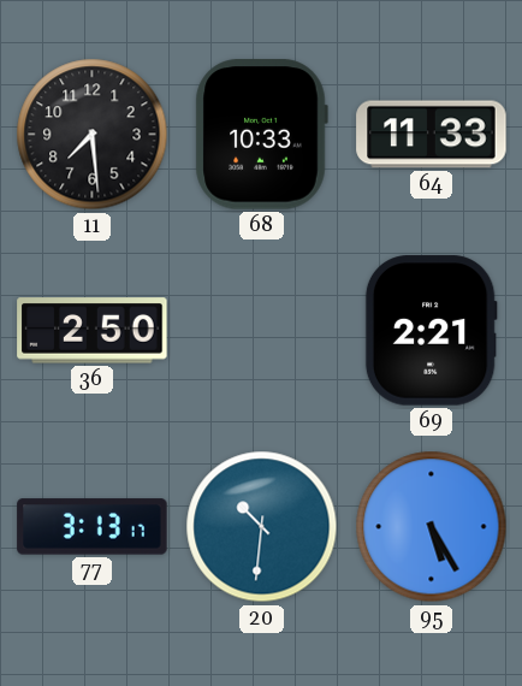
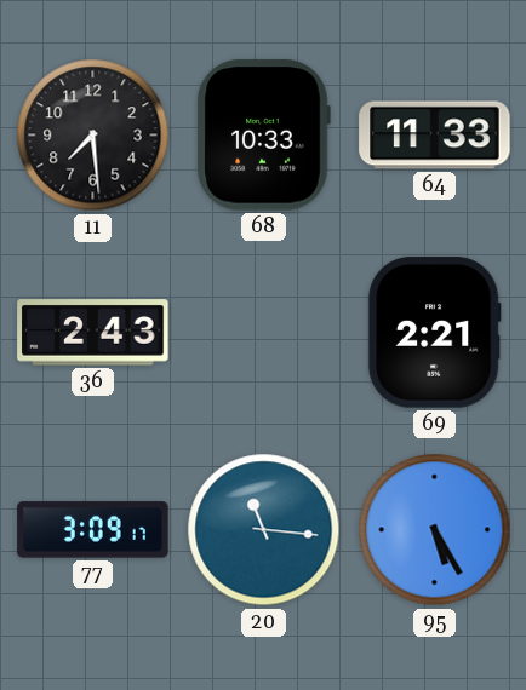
36: 2:50 -> 2:43 (93, 333)
77: 3:13 -> 3:09 (93, 530)
20: 10:31 -> 11:16 (264, 530)
